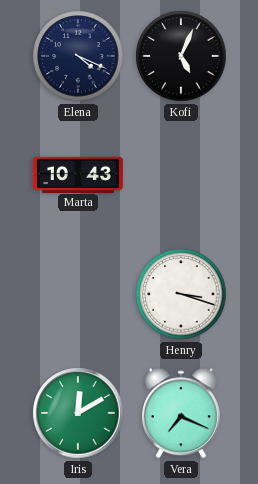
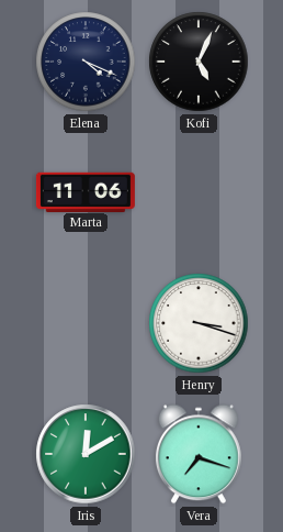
Marta: 10:43 -> 11:06 (86, 191)
Vera: 7:19 -> 7:18 (199, 454)
